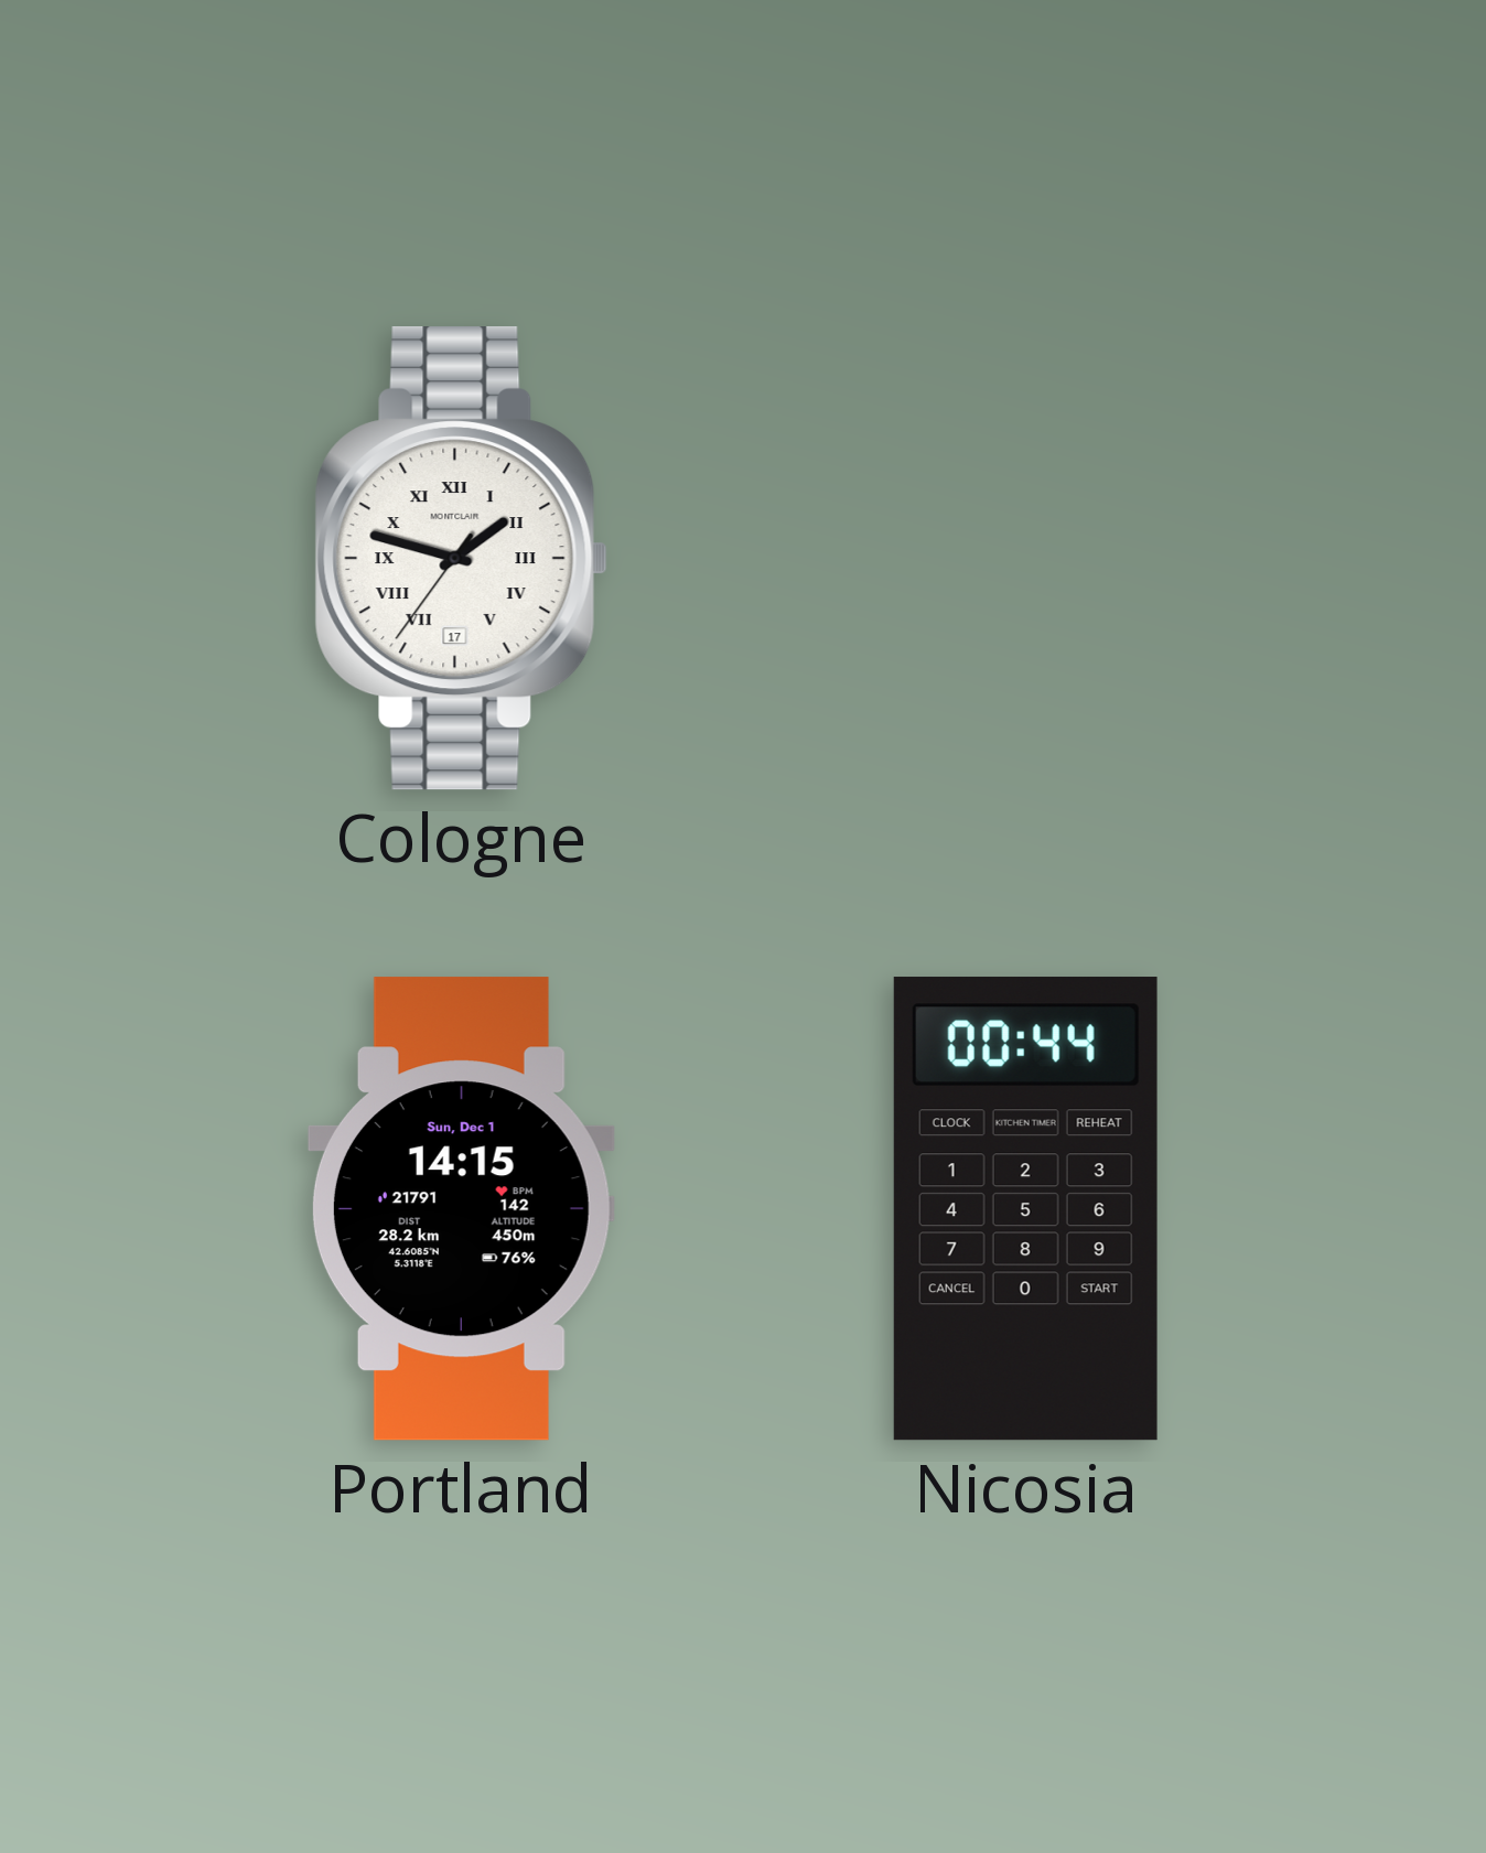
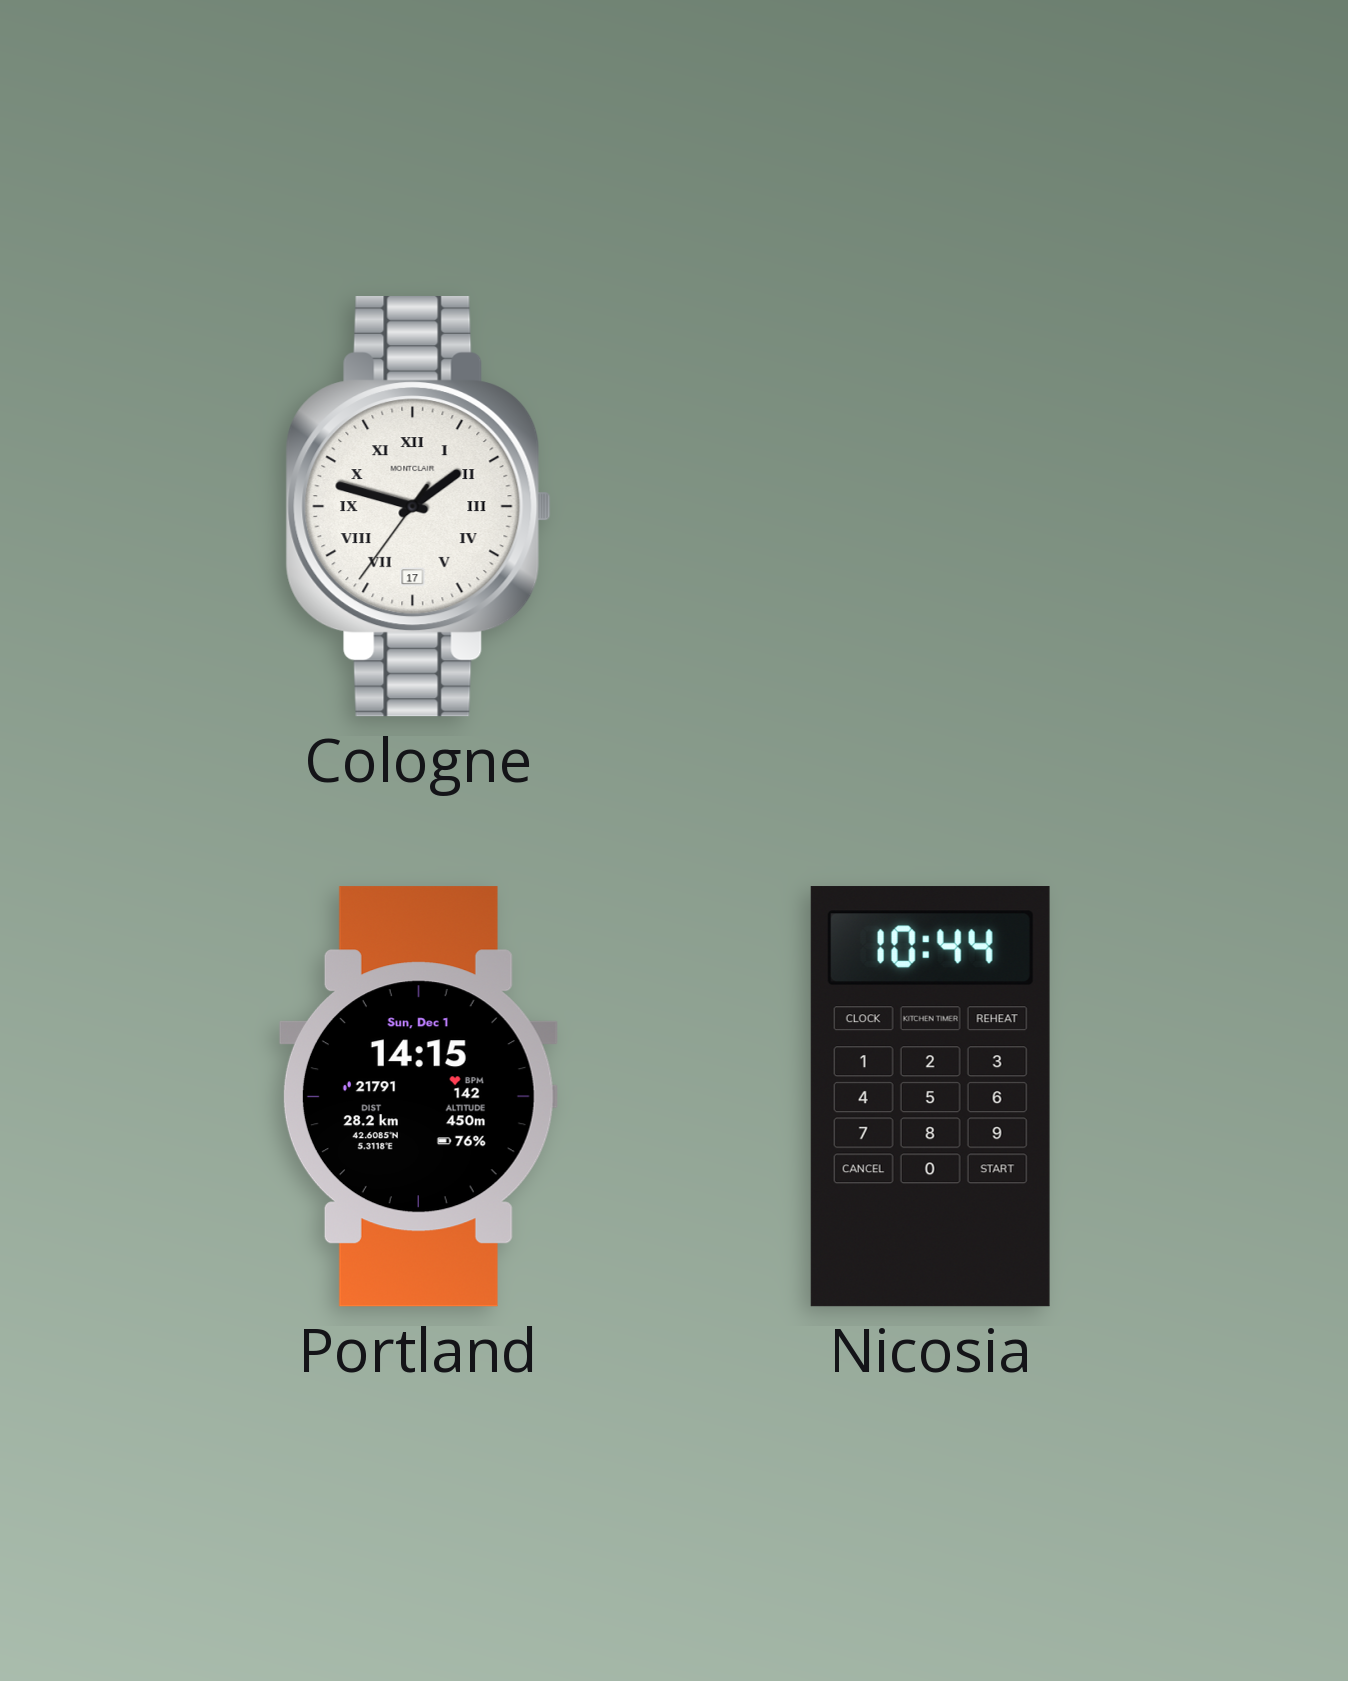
Nicosia: 00:44 -> 10:44 (930, 1097)
